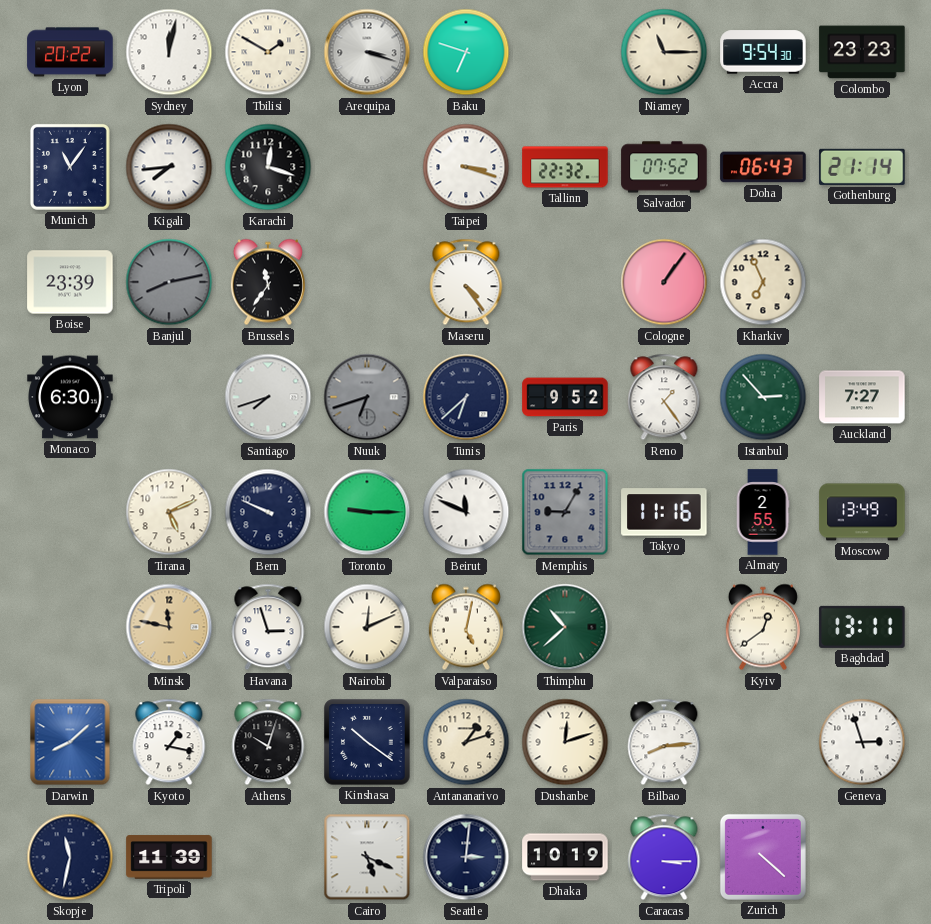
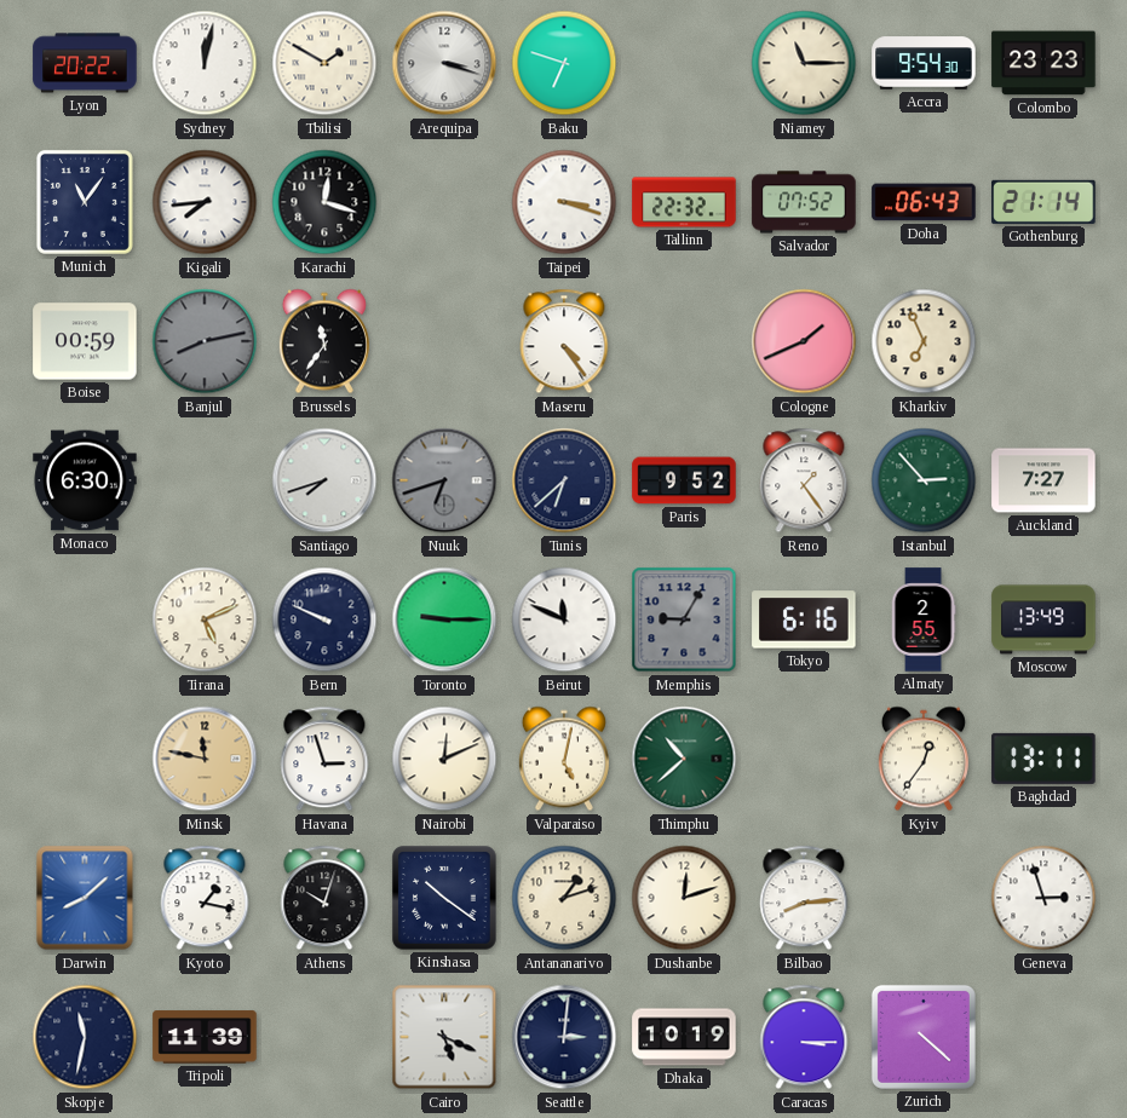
Boise: 23:39 -> 00:59 (85, 341)
Cologne: 1:06 -> 1:41 (804, 341)
Tokyo: 11:16 -> 6:16 (804, 619)
Kyiv: 12:39 -> 12:36 (924, 759)
